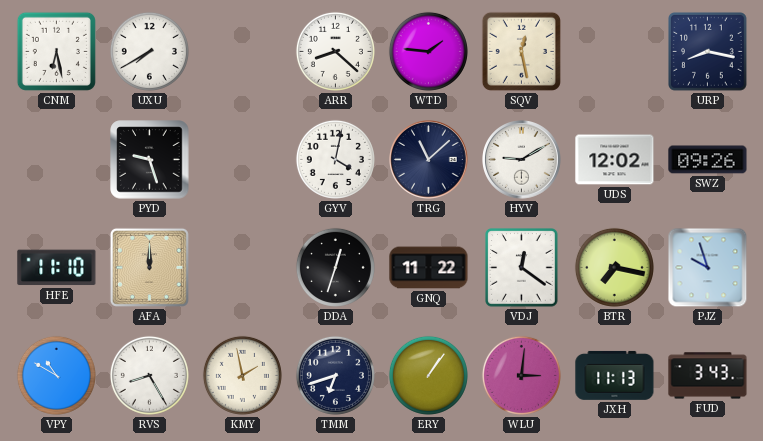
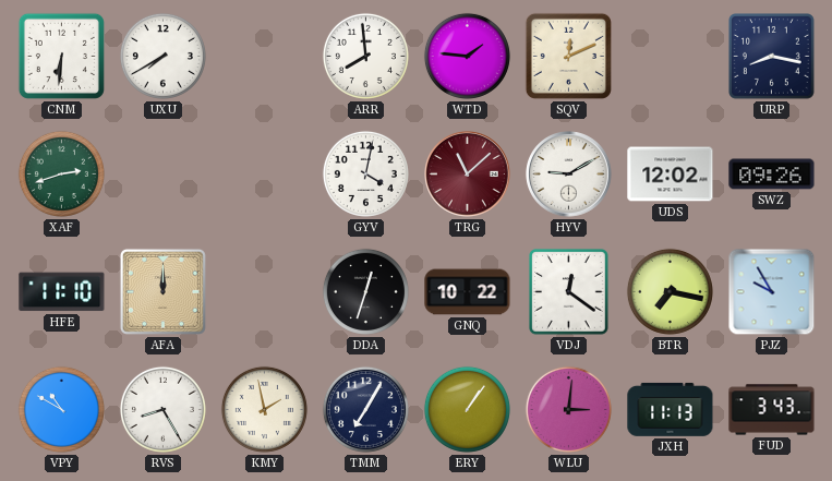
CNM: 6:28 -> 6:31 (61, 56)
ARR: 8:22 -> 7:59 (365, 56)
SQV: 12:28 -> 12:11 (568, 56)
XAF: none -> 2:42 (61, 173)
PYD: 9:27 -> none (150, 160)
TRG dial: navy -> burgundy (468, 175)
GNQ: 11:22 -> 10:22 (468, 292)
PJZ: 9:57 -> 9:55 (772, 292)
TMM: 6:42 -> 7:05 (365, 409)
